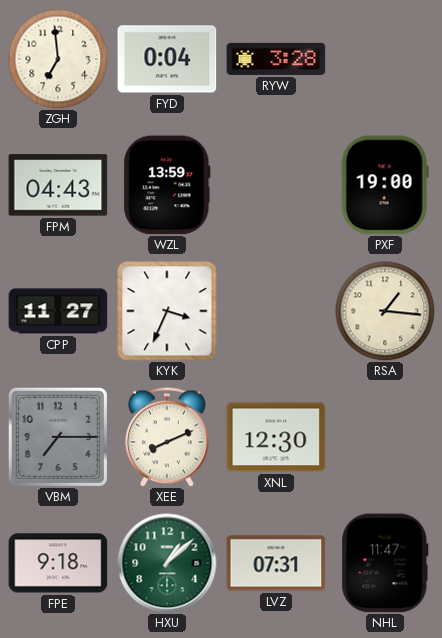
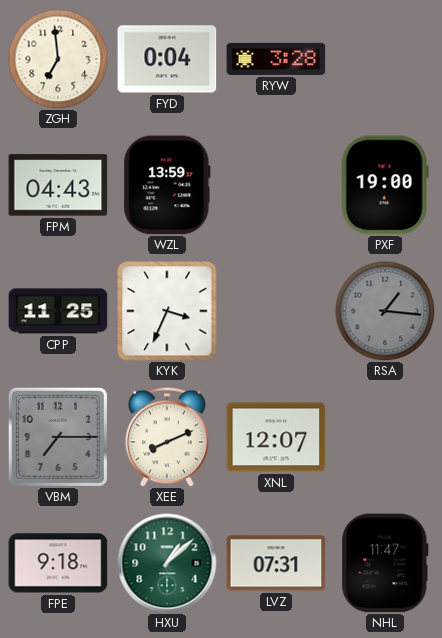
CPP: 11:27 -> 11:25 (58, 311)
RSA dial: cream -> grey (385, 311)
XNL: 12:30 -> 12:07 (276, 437)
